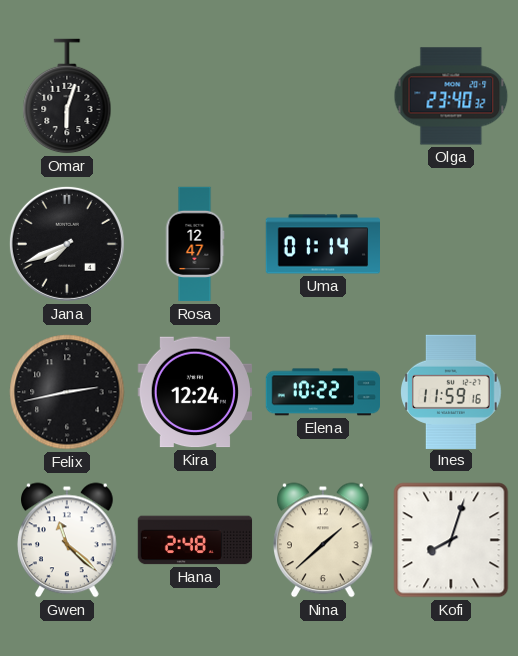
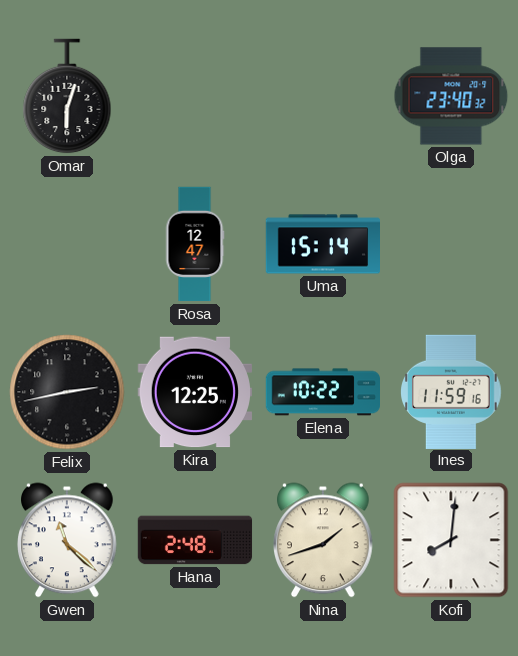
Jana: 7:41 -> none (67, 244)
Uma: 01:14 -> 15:14 (322, 244)
Kira: 12:24 -> 12:25 (194, 392)
Nina: 1:38 -> 1:42 (324, 540)
Kofi: 8:03 -> 8:01 (451, 540)
